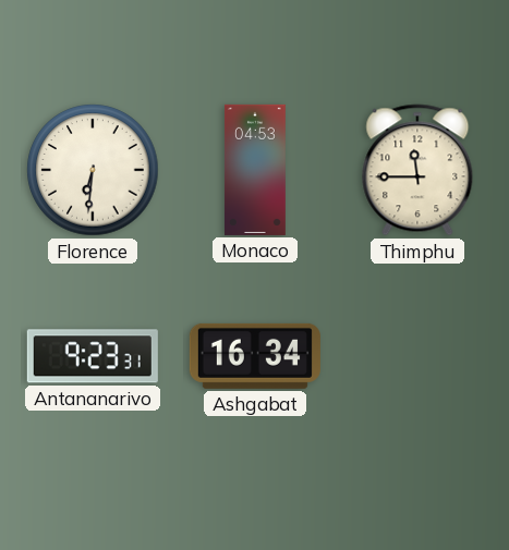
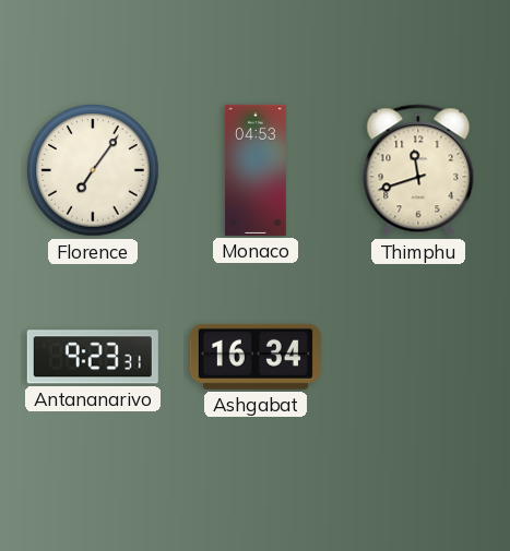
Florence: 6:31 -> 7:06 (93, 170)
Thimphu: 11:45 -> 11:42 (418, 170)
